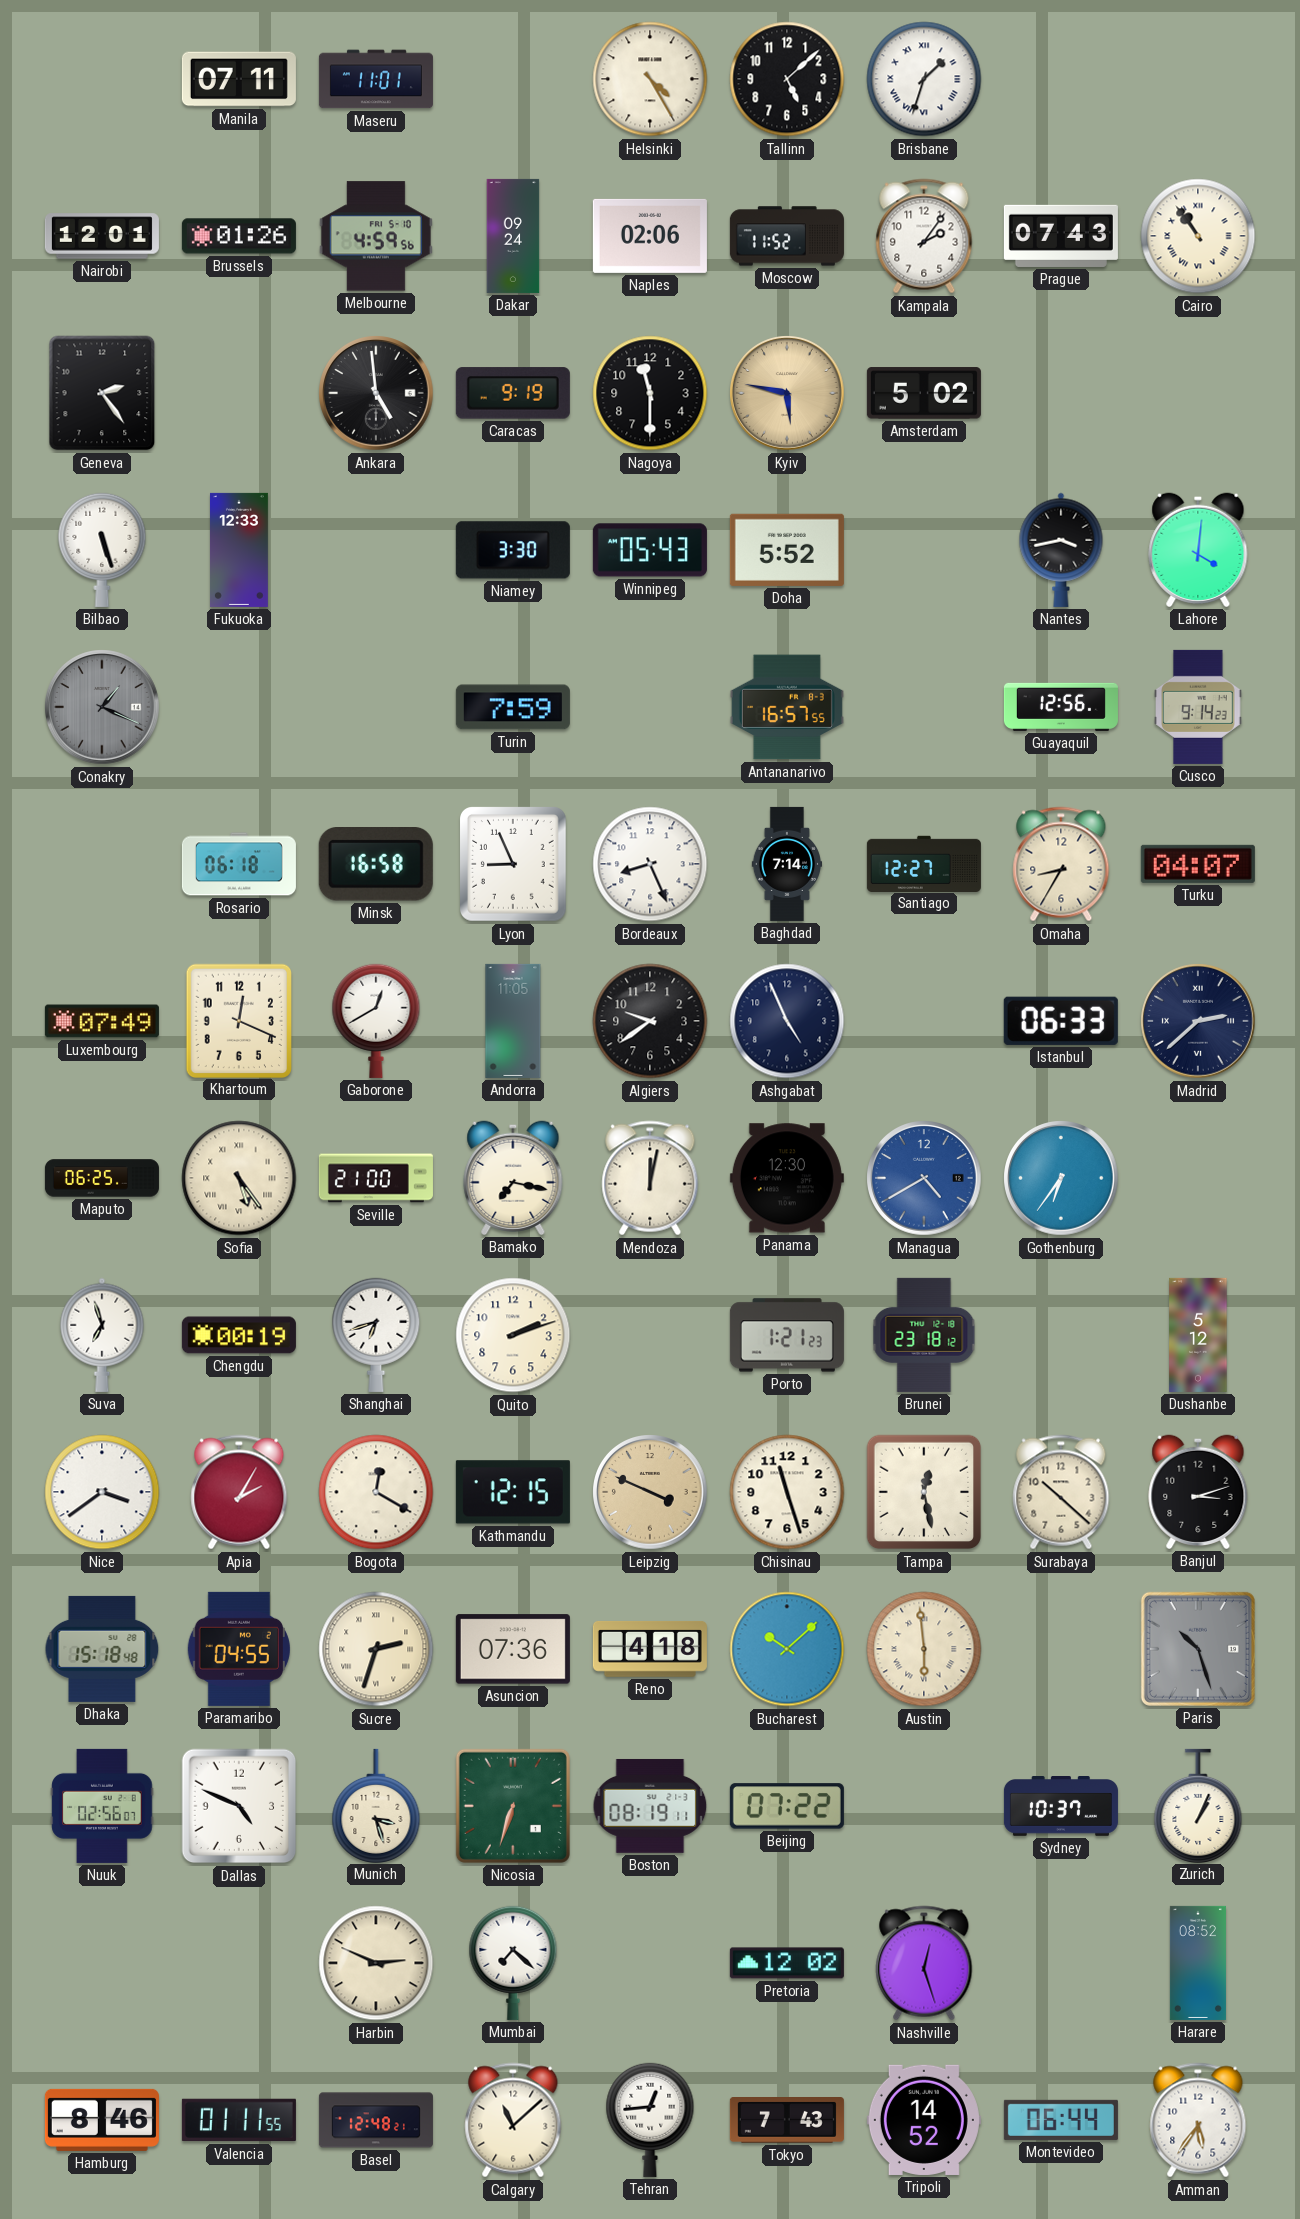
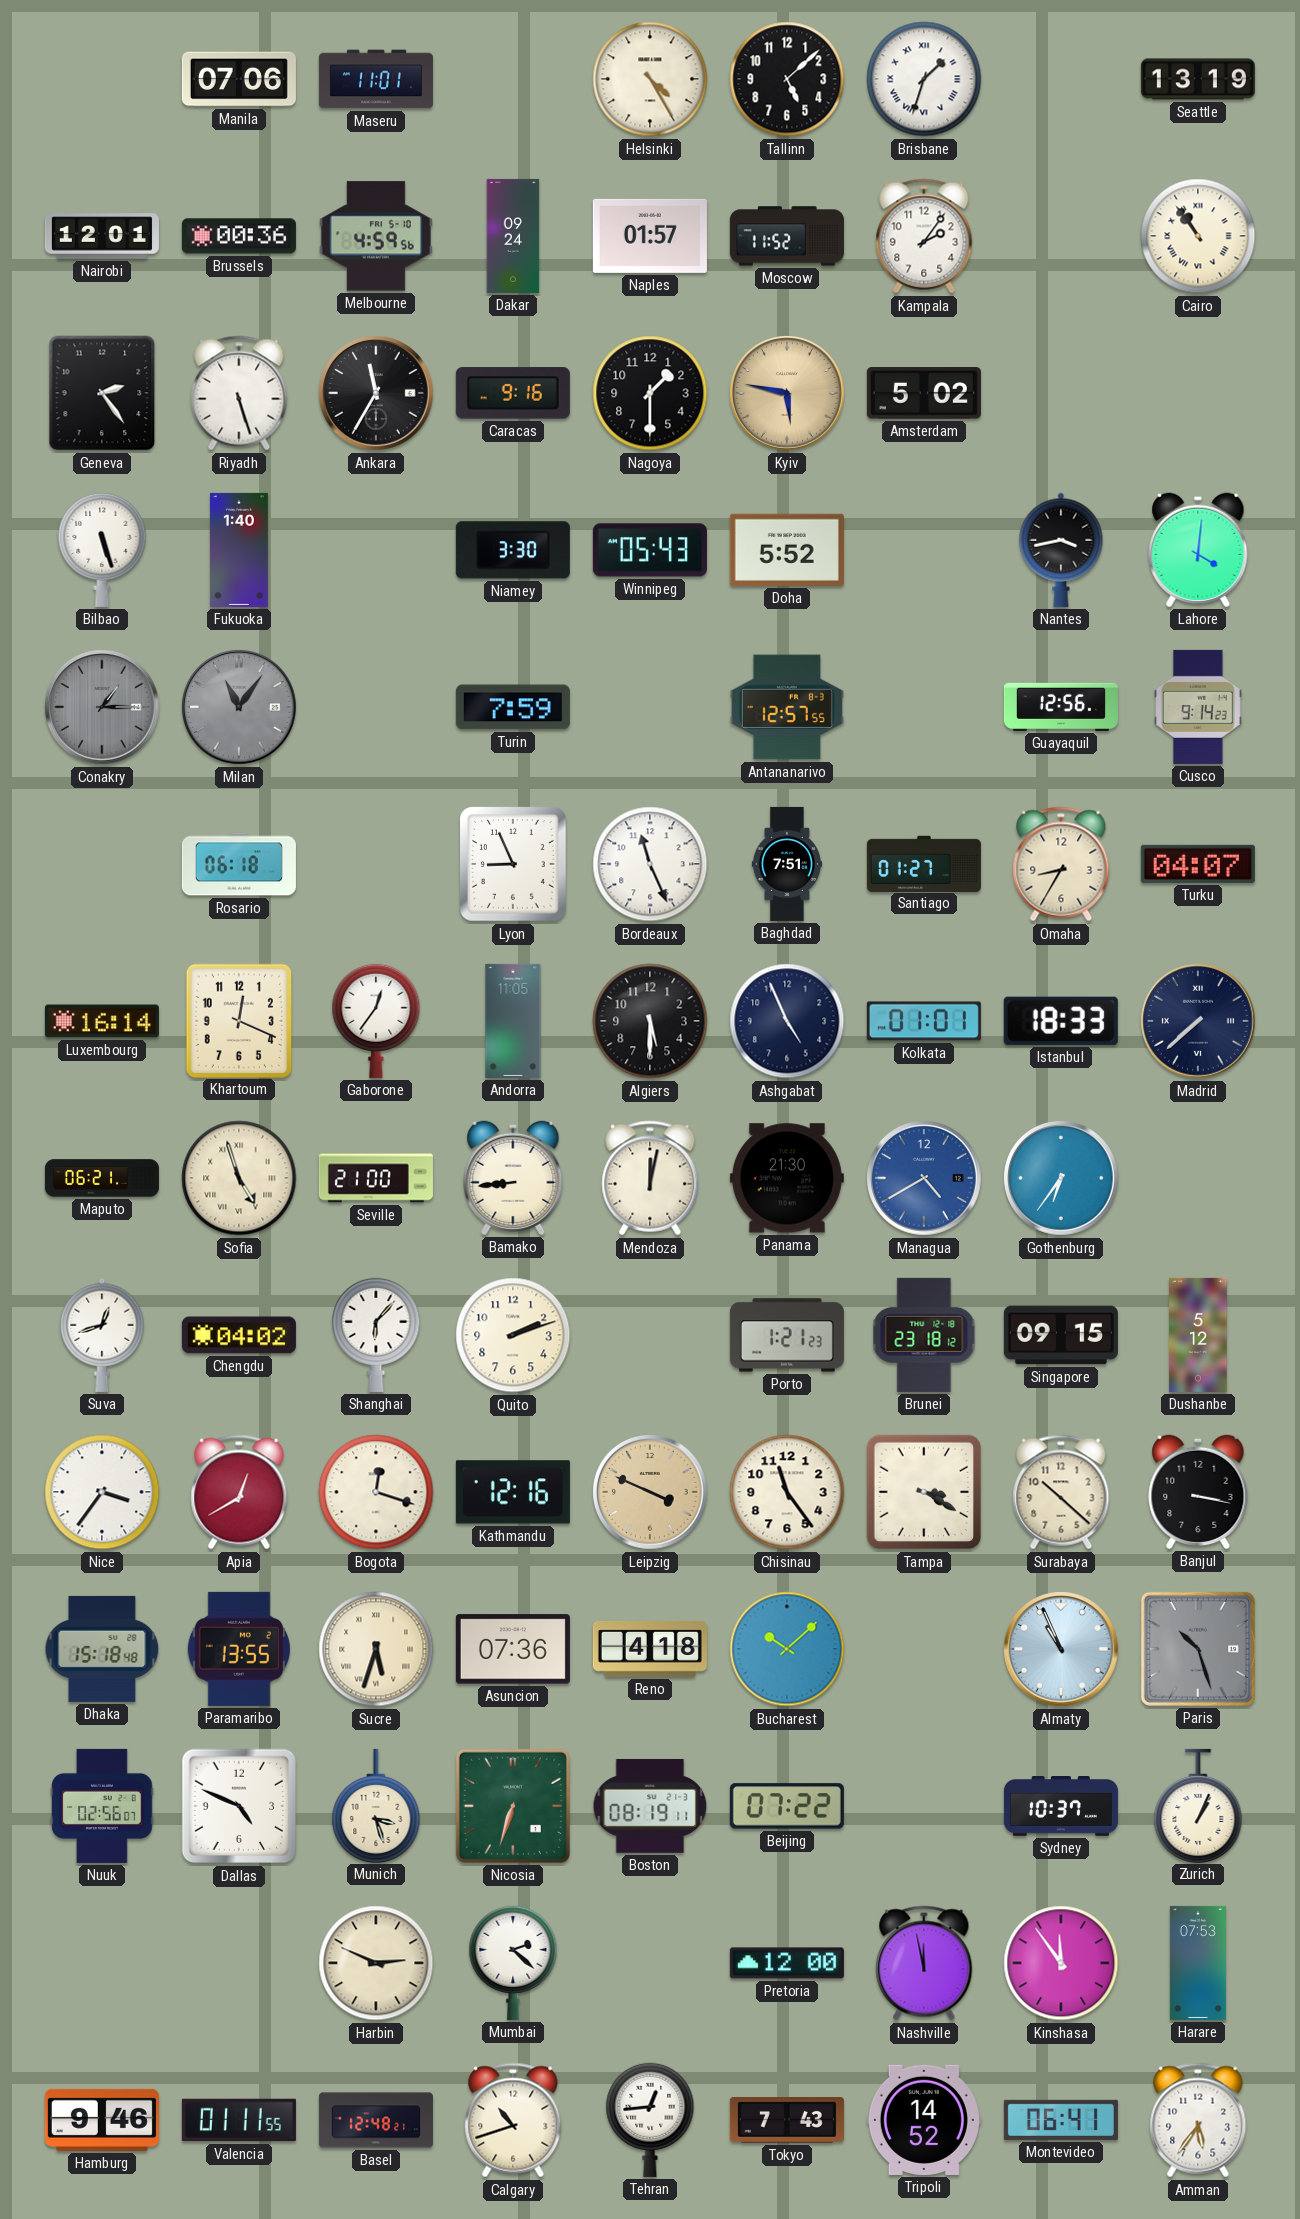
Manila: 07:11 -> 07:06 (239, 79)
Seattle: none -> 13:19 (1198, 79)
Brussels: 01:26 -> 00:36 (239, 236)
Naples: 02:06 -> 01:57 (650, 236)
Prague: 07:43 -> none (1061, 236)
Riyadh: none -> 5:27 (239, 393)
Ankara: 4:59 -> 11:35 (376, 393)
Caracas: 9:19 -> 9:16 (513, 393)
Nagoya: 11:30 -> 1:30 (650, 393)
Fukuoka: 12:33 -> 1:40 (239, 550)
Conakry: 1:19 -> 1:15 (102, 707)
Milan: none -> 11:06 (239, 707)
Antananarivo: 16:57 -> 12:57 (787, 707)
Minsk: 16:58 -> none (376, 865)
Bordeaux: 8:26 -> 11:26 (650, 864)
Baghdad: 7:14 -> 7:51 (787, 864)
Santiago: 12:27 -> 01:27 (924, 863)
Luxembourg: 07:49 -> 16:14 (102, 1021)
Gaborone: 12:40 -> 12:36 (376, 1021)
Algiers: 9:39 -> 5:30 (650, 1021)
Kolkata: none -> 01:01 (924, 1021)
Istanbul: 06:33 -> 18:33 (1061, 1021)
Madrid: 2:38 -> 7:38 (1198, 1021)
Maputo: 06:25 -> 06:21 (102, 1178)
Sofia: 5:24 -> 4:57 (239, 1178)
Bamako: 7:17 -> 8:44 (513, 1178)
Panama: 12:30 -> 21:30 (787, 1178)
Suva: 6:57 -> 12:42 (102, 1335)
Chengdu: 00:19 -> 04:02 (239, 1335)
Shanghai: 6:42 -> 6:07 (376, 1335)
Singapore: none -> 09:15 (1061, 1335)
Nice: 3:39 -> 3:36 (102, 1492)
Apia: 2:05 -> 12:40 (239, 1492)
Bogota: 12:20 -> 12:18 (376, 1492)
Kathmandu: 12:15 -> 12:16 (513, 1492)
Chisinau: 11:27 -> 11:24 (787, 1492)
Tampa: 12:28 -> 3:20 (924, 1492)
Banjul: 3:12 -> 3:17 (1198, 1492)
Paramaribo: 04:55 -> 13:55 (239, 1649)
Sucre: 2:33 -> 5:33 (376, 1649)
Austin: 5:59 -> none (924, 1649)
Almaty: none -> 10:56 (1061, 1649)
Mumbai: 7:22 -> 2:22 (513, 1963)
Pretoria: 12:02 -> 12:00 (787, 1963)
Nashville: 12:27 -> 11:58 (924, 1963)
Kinshasa: none -> 11:54 (1061, 1963)
Harare: 08:52 -> 07:53 (1198, 1963)
Hamburg: 8:46 -> 9:46 (102, 2120)
Calgary: 11:08 -> 10:42 (513, 2120)
Montevideo: 06:44 -> 06:41 (1061, 2120)
